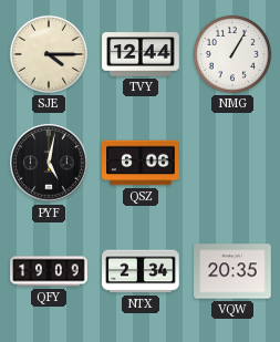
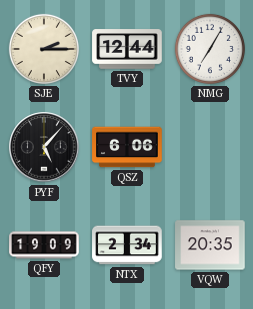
SJE: 4:15 -> 2:15 (44, 49)
NMG: 1:05 -> 7:05 (210, 49)
PYF: 5:02 -> 5:07 (44, 147)
